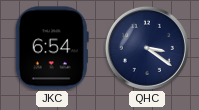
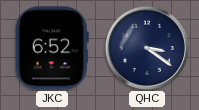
JKC: 6:54 -> 6:52 (52, 48)
